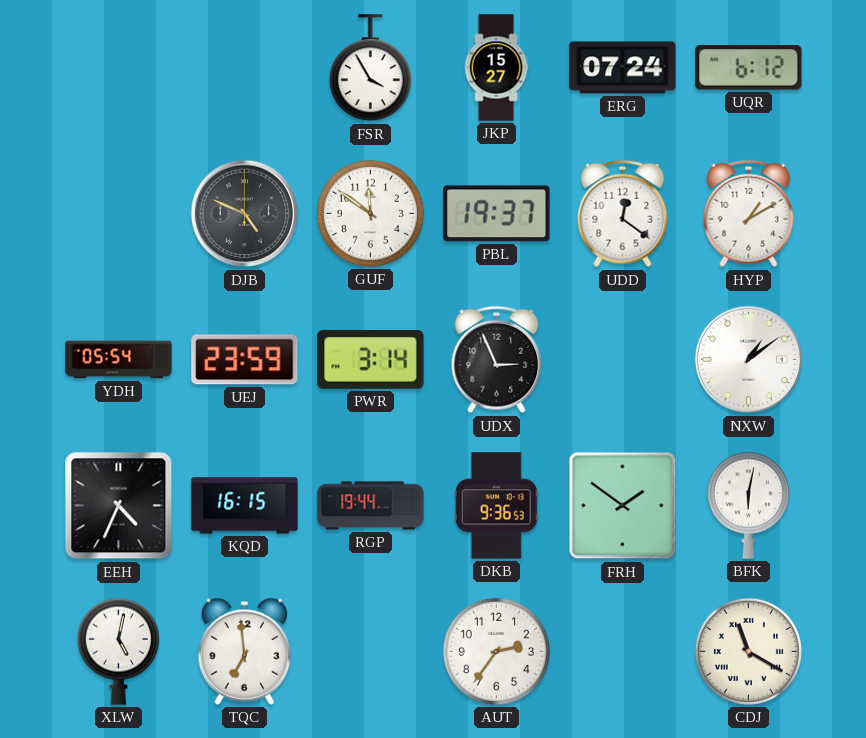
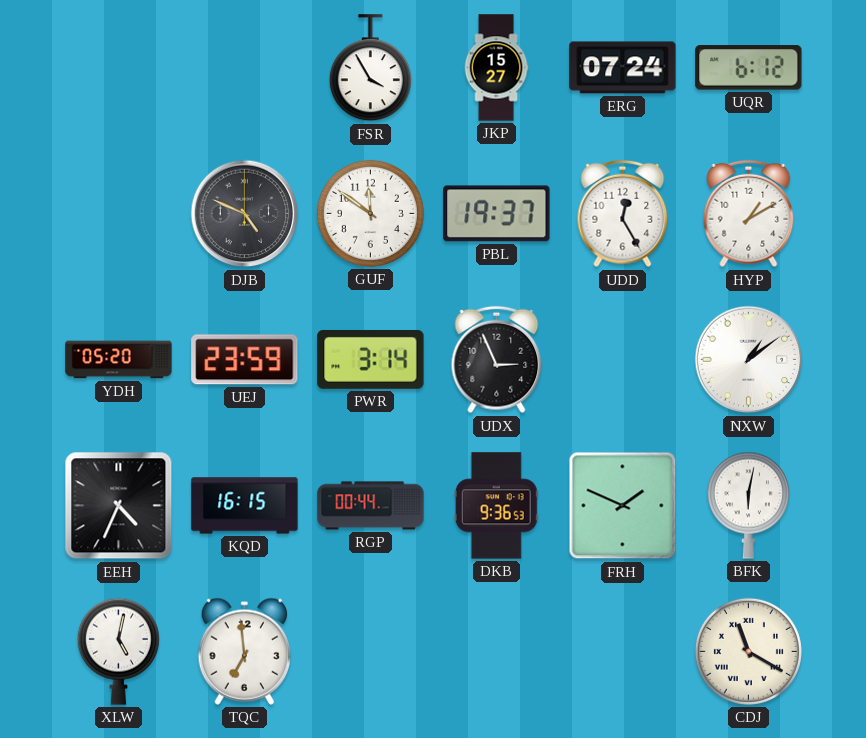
UDD: 12:21 -> 12:25 (623, 214)
YDH: 05:54 -> 05:20 (119, 360)
RGP: 19:44 -> 00:44 (371, 506)
FRH: 1:51 -> 1:49 (623, 506)
AUT: 2:36 -> none (496, 651)
